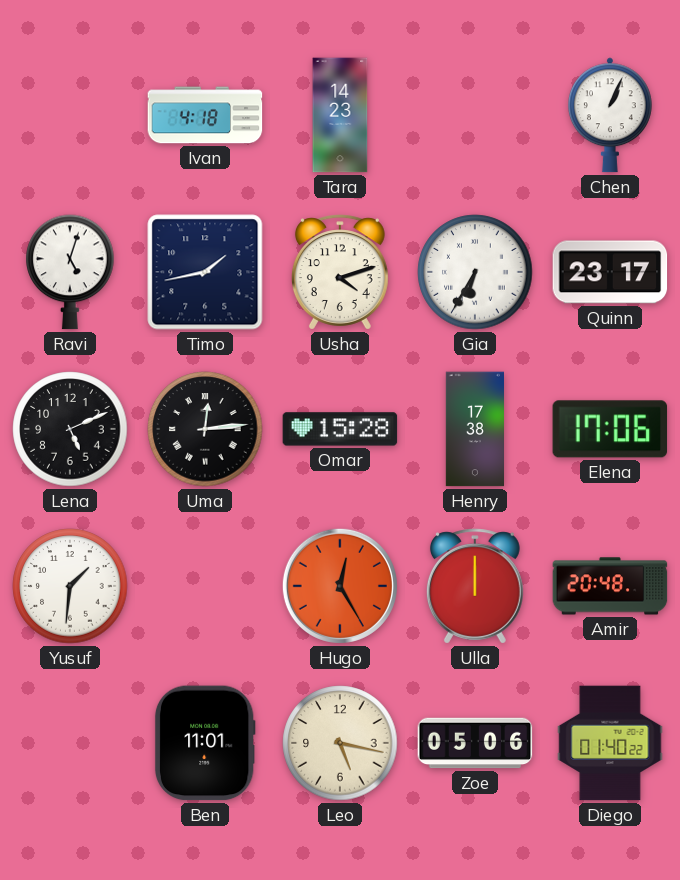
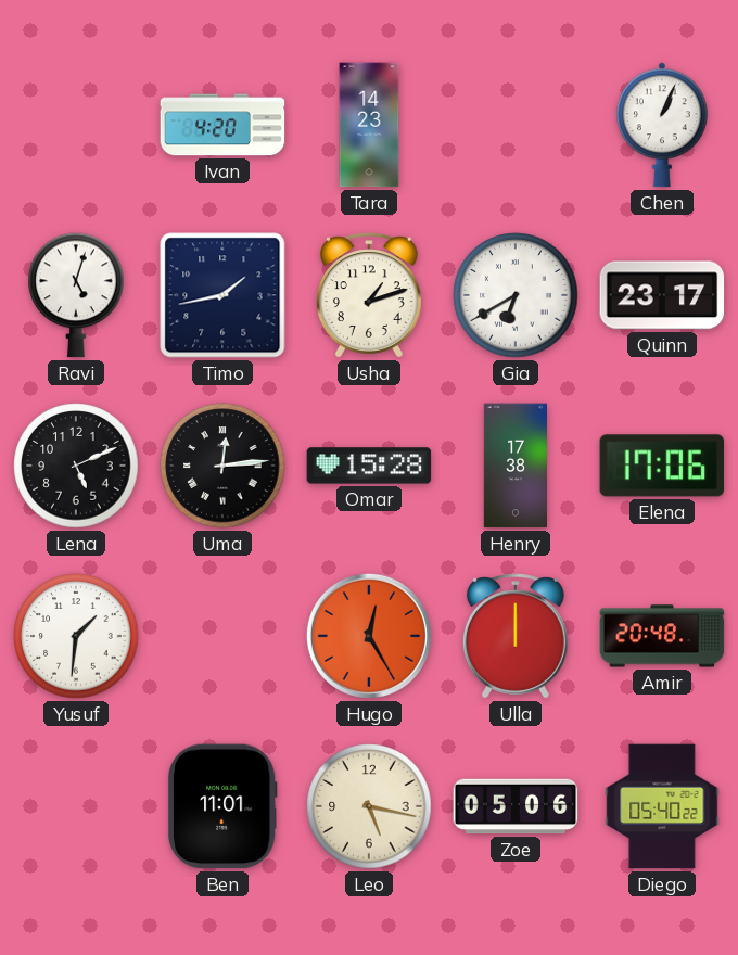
Ivan: 4:18 -> 4:20 (222, 125)
Usha: 4:12 -> 1:12 (369, 295)
Gia: 6:35 -> 6:40 (516, 295)
Diego: 01:40 -> 05:40 (662, 806)
